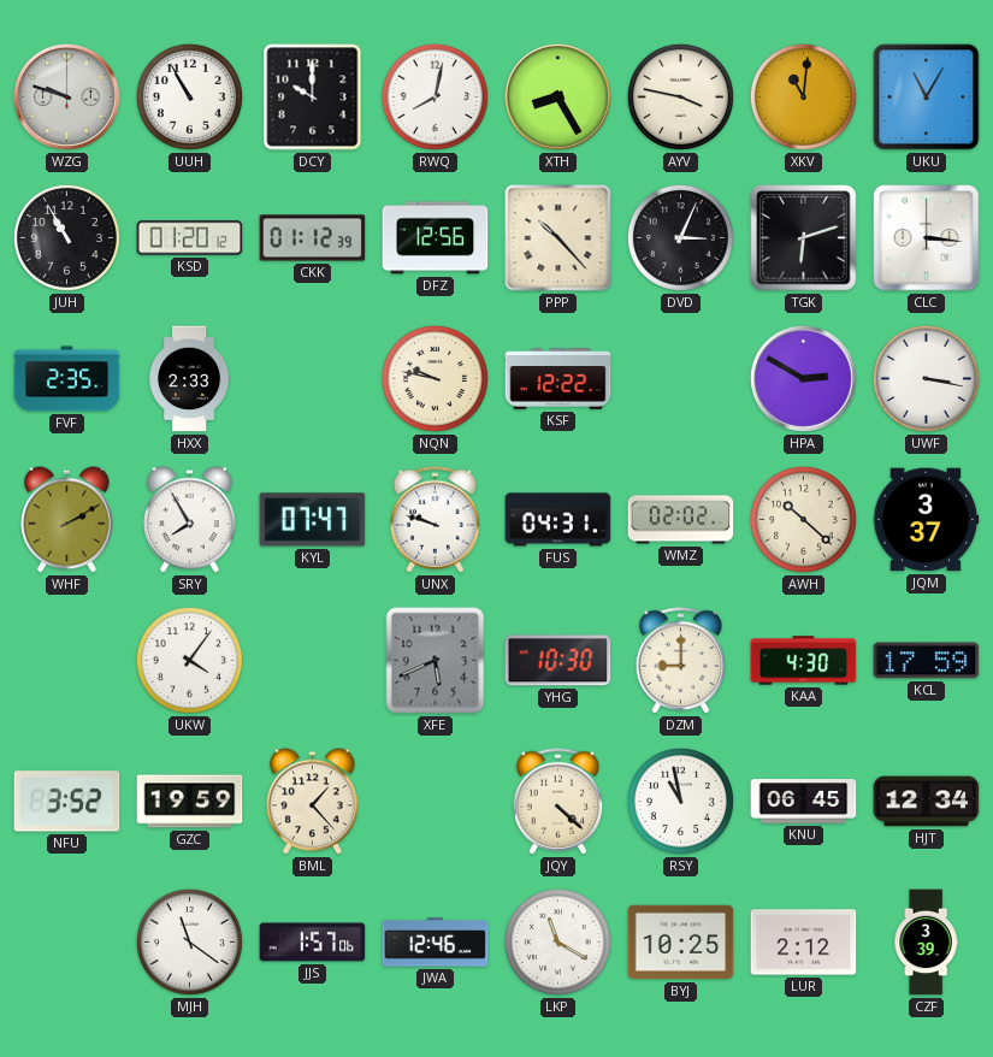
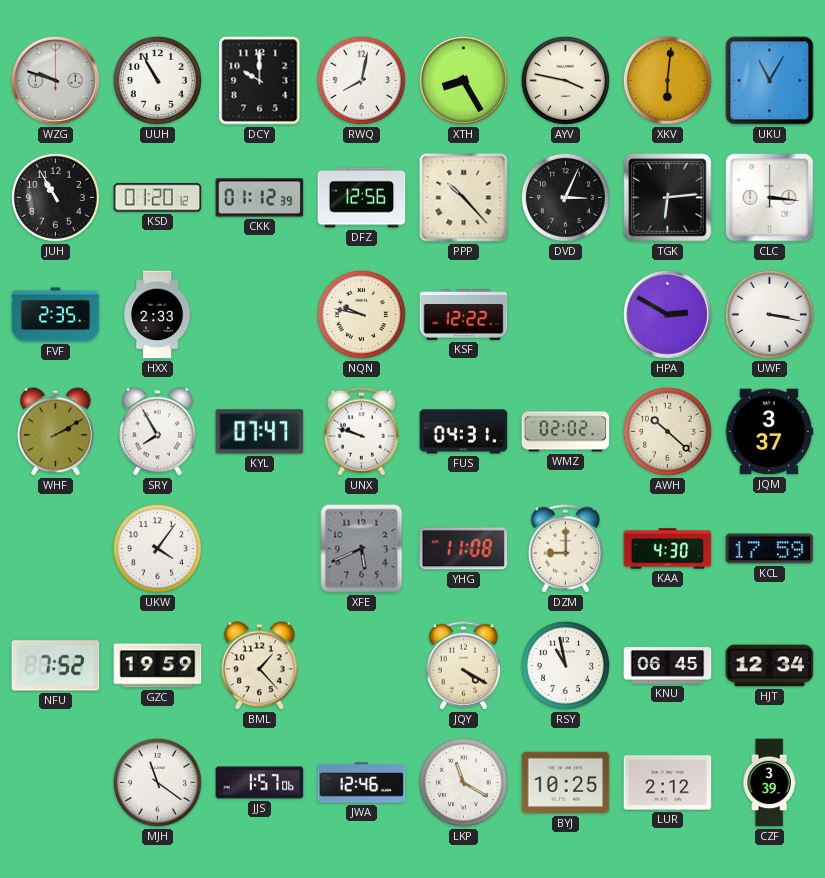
XKV: 11:01 -> 6:01 (667, 80)
TGK: 6:12 -> 6:14 (668, 198)
YHG: 10:30 -> 11:08 (464, 549)
NFU: 3:52 -> 7:52 (56, 666)
JQY: 4:22 -> 4:20 (464, 666)
